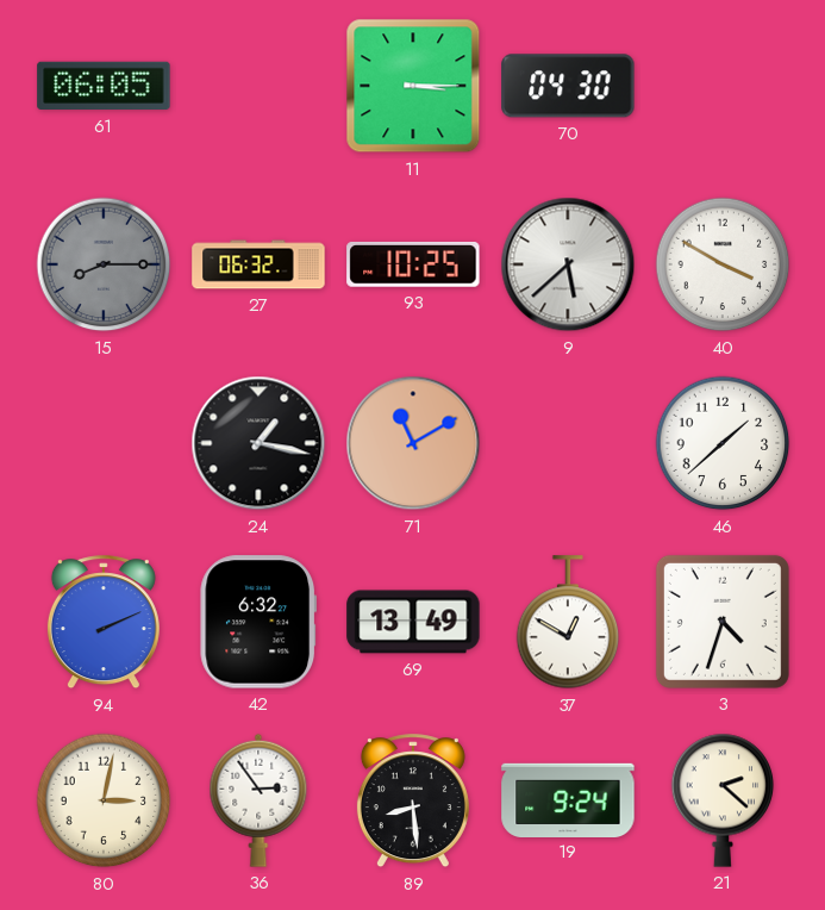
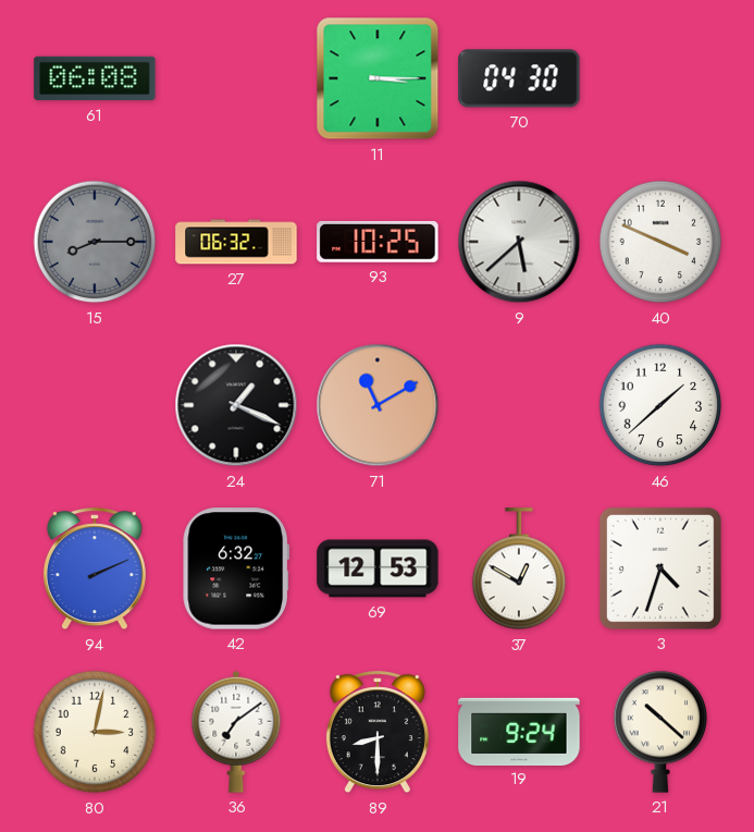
61: 06:05 -> 06:08 (95, 78)
40: 3:50 -> 3:49 (660, 242)
24: 1:17 -> 1:19 (236, 405)
69: 13:49 -> 12:53 (378, 568)
36: 2:54 -> 7:09 (236, 732)
89: 8:29 -> 8:30 (378, 733)
21: 2:22 -> 10:22 (660, 732)
